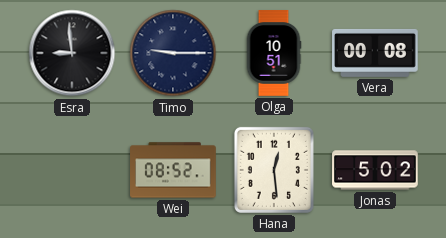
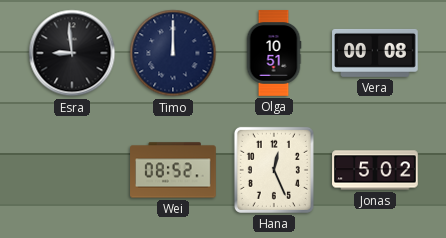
Timo: 9:15 -> 12:00 (173, 53)
Hana: 12:29 -> 12:26 (274, 170)
